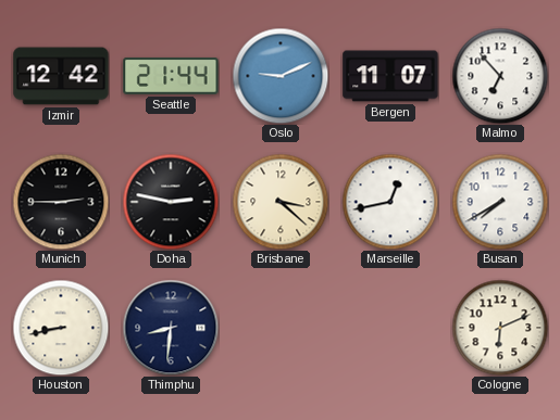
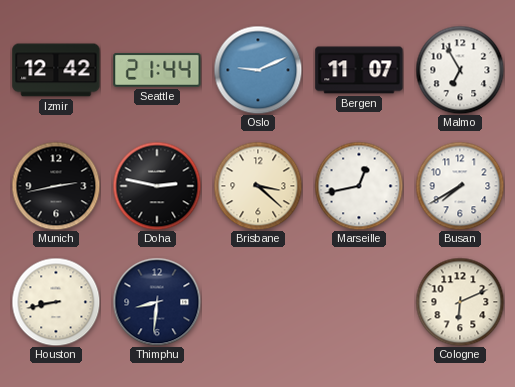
Malmo: 6:53 -> 6:55 (460, 70)
Munich: 2:45 -> 2:43 (56, 186)
